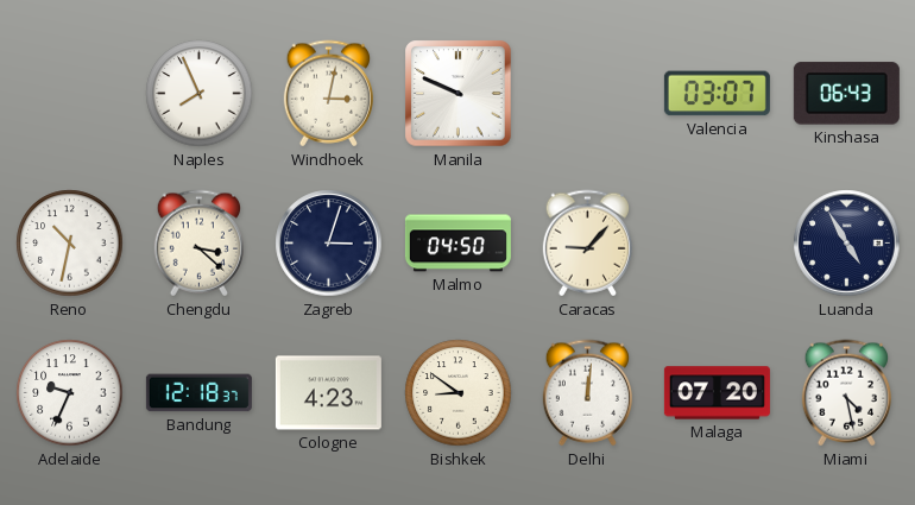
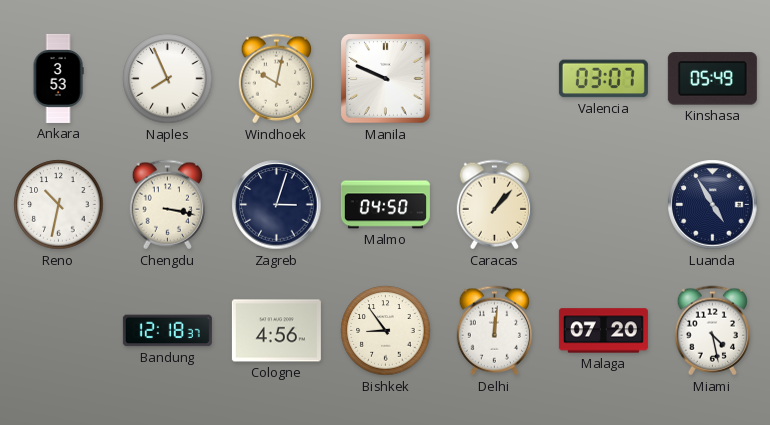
Ankara: none -> 3:53 (58, 78)
Windhoek: 3:02 -> 10:02 (276, 79)
Kinshasa: 06:43 -> 05:49 (712, 79)
Chengdu: 3:22 -> 3:17 (167, 205)
Caracas: 9:07 -> 1:07 (494, 205)
Adelaide: 9:34 -> none (70, 393)
Cologne: 4:23 -> 4:56 (276, 331)
Bishkek: 8:51 -> 8:54 (386, 331)
